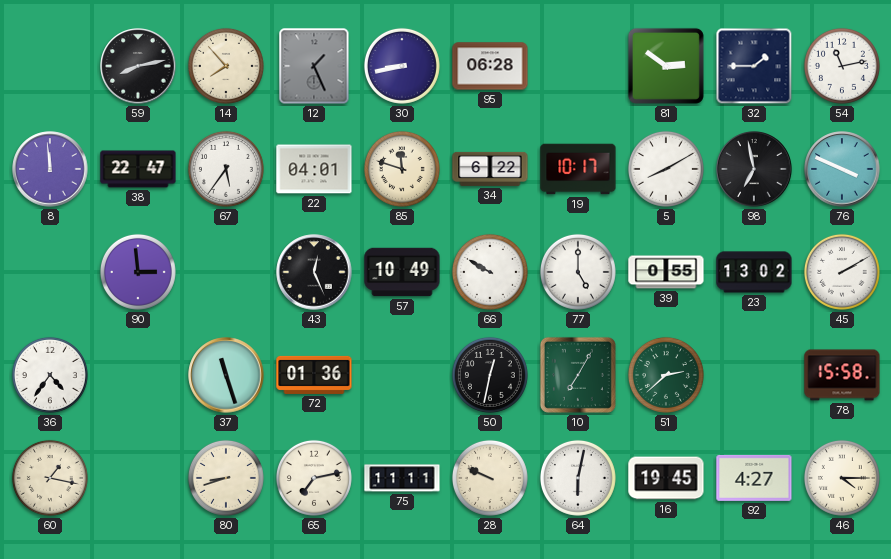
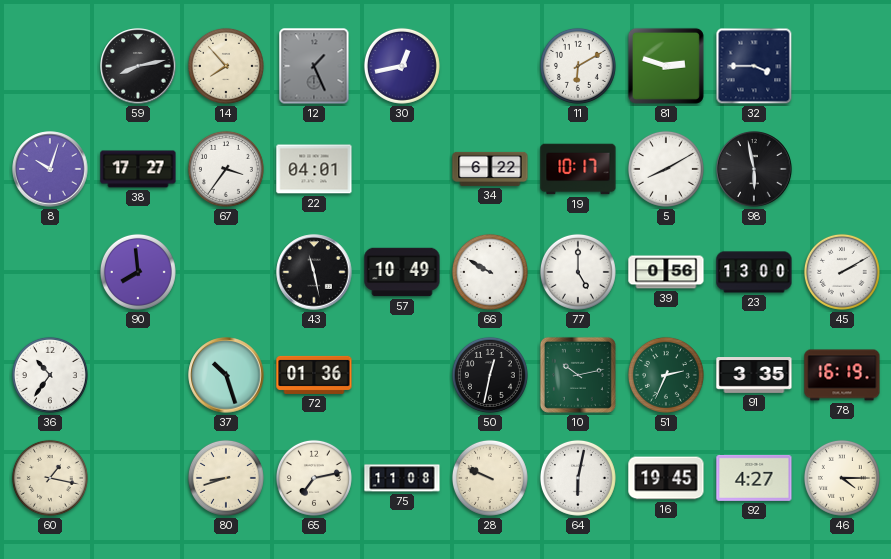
30: 8:43 -> 12:43 (402, 66)
95: 06:28 -> none (490, 66)
11: none -> 6:10 (578, 66)
81: 2:51 -> 2:48 (666, 66)
32: 1:45 -> 3:45 (754, 66)
54: 11:13 -> none (842, 66)
8: 11:59 -> 10:03 (50, 169)
38: 22:47 -> 17:27 (138, 169)
67: 5:36 -> 3:36 (226, 169)
85: 11:48 -> none (402, 169)
98: 6:58 -> 5:58 (754, 169)
76: 3:49 -> none (842, 169)
90: 2:59 -> 7:59 (138, 272)
43: 12:26 -> 11:28 (314, 272)
39: 0:55 -> 0:56 (666, 272)
23: 13:02 -> 13:00 (754, 272)
36: 4:36 -> 10:36 (50, 375)
37: 11:27 -> 10:27 (226, 375)
10: 7:05 -> 10:13 (578, 375)
51: 2:38 -> 2:34 (666, 375)
91: none -> 3:35 (754, 376)
78: 15:58 -> 16:19 (842, 375)
75: 11:11 -> 11:08 (402, 478)
